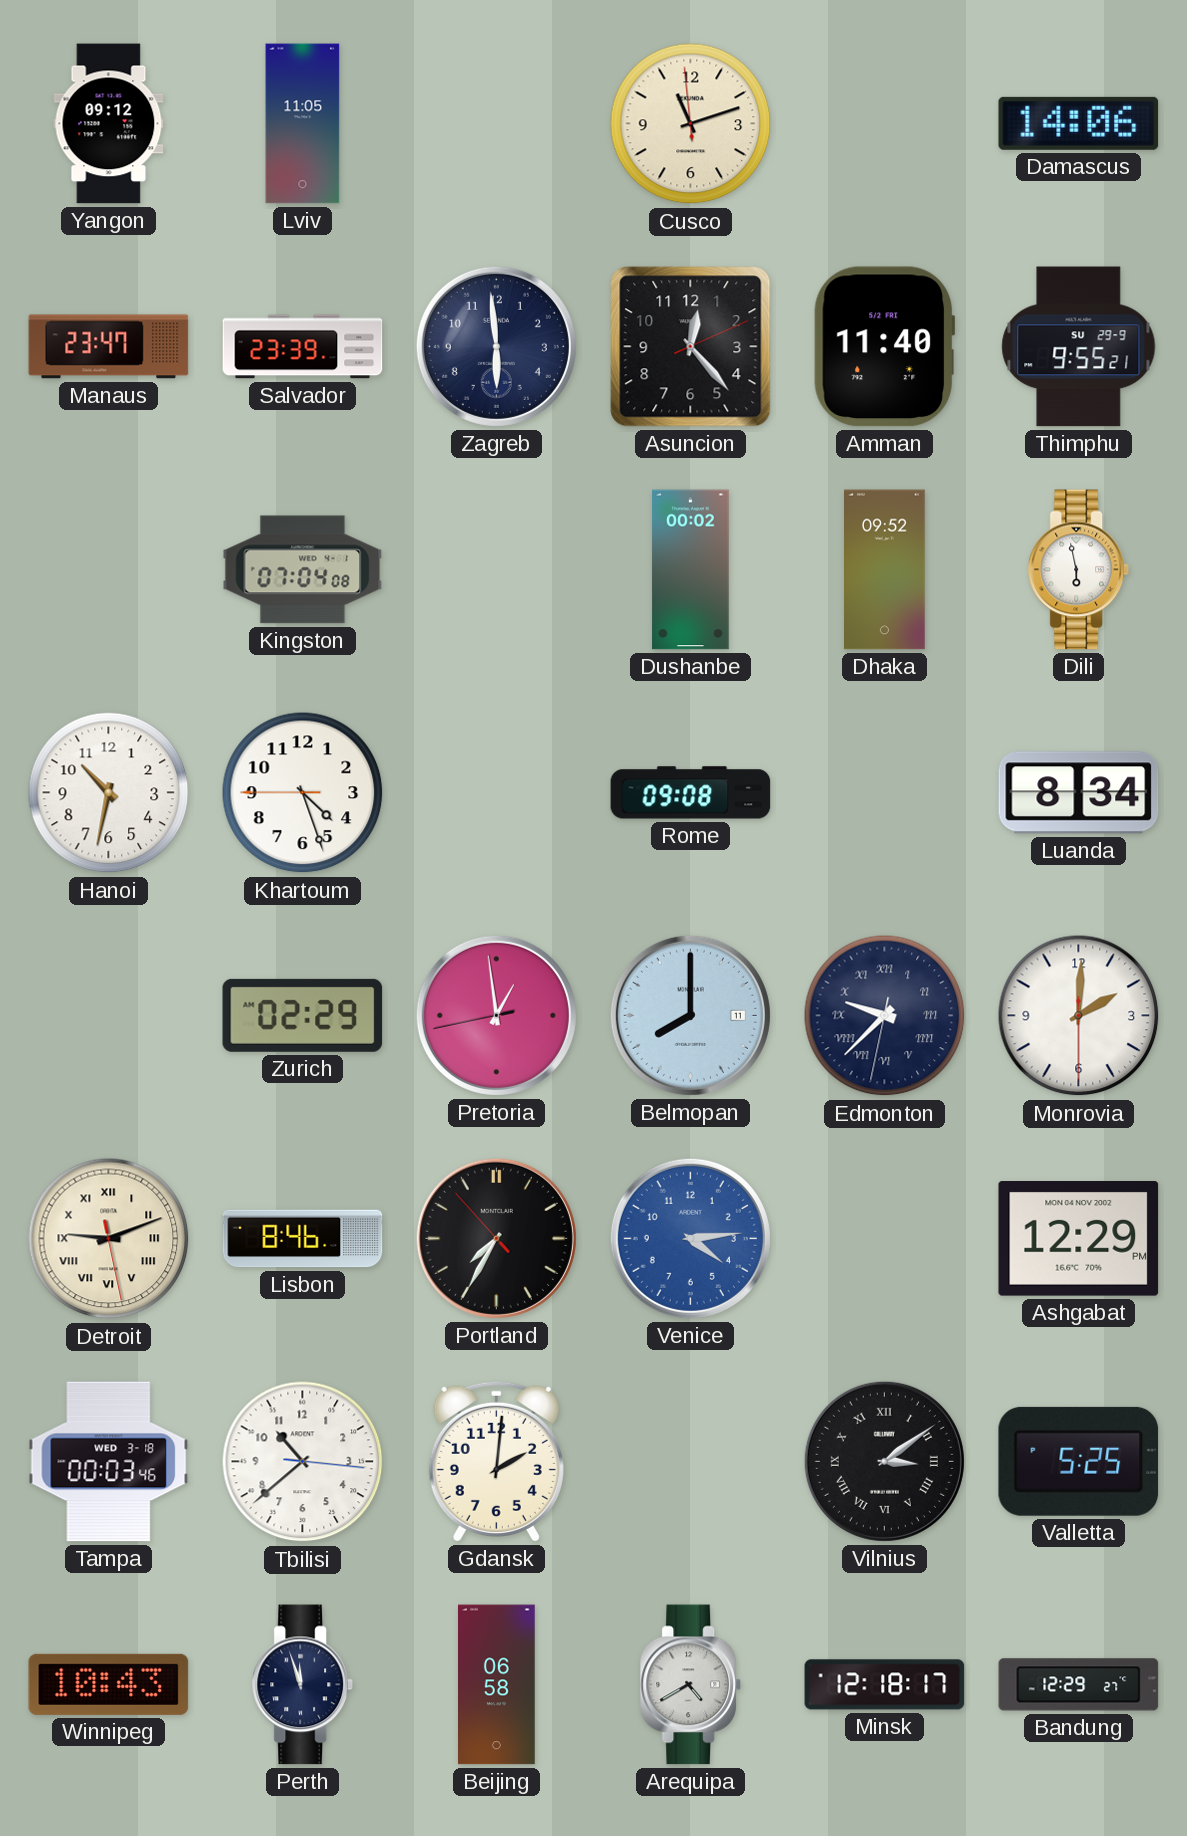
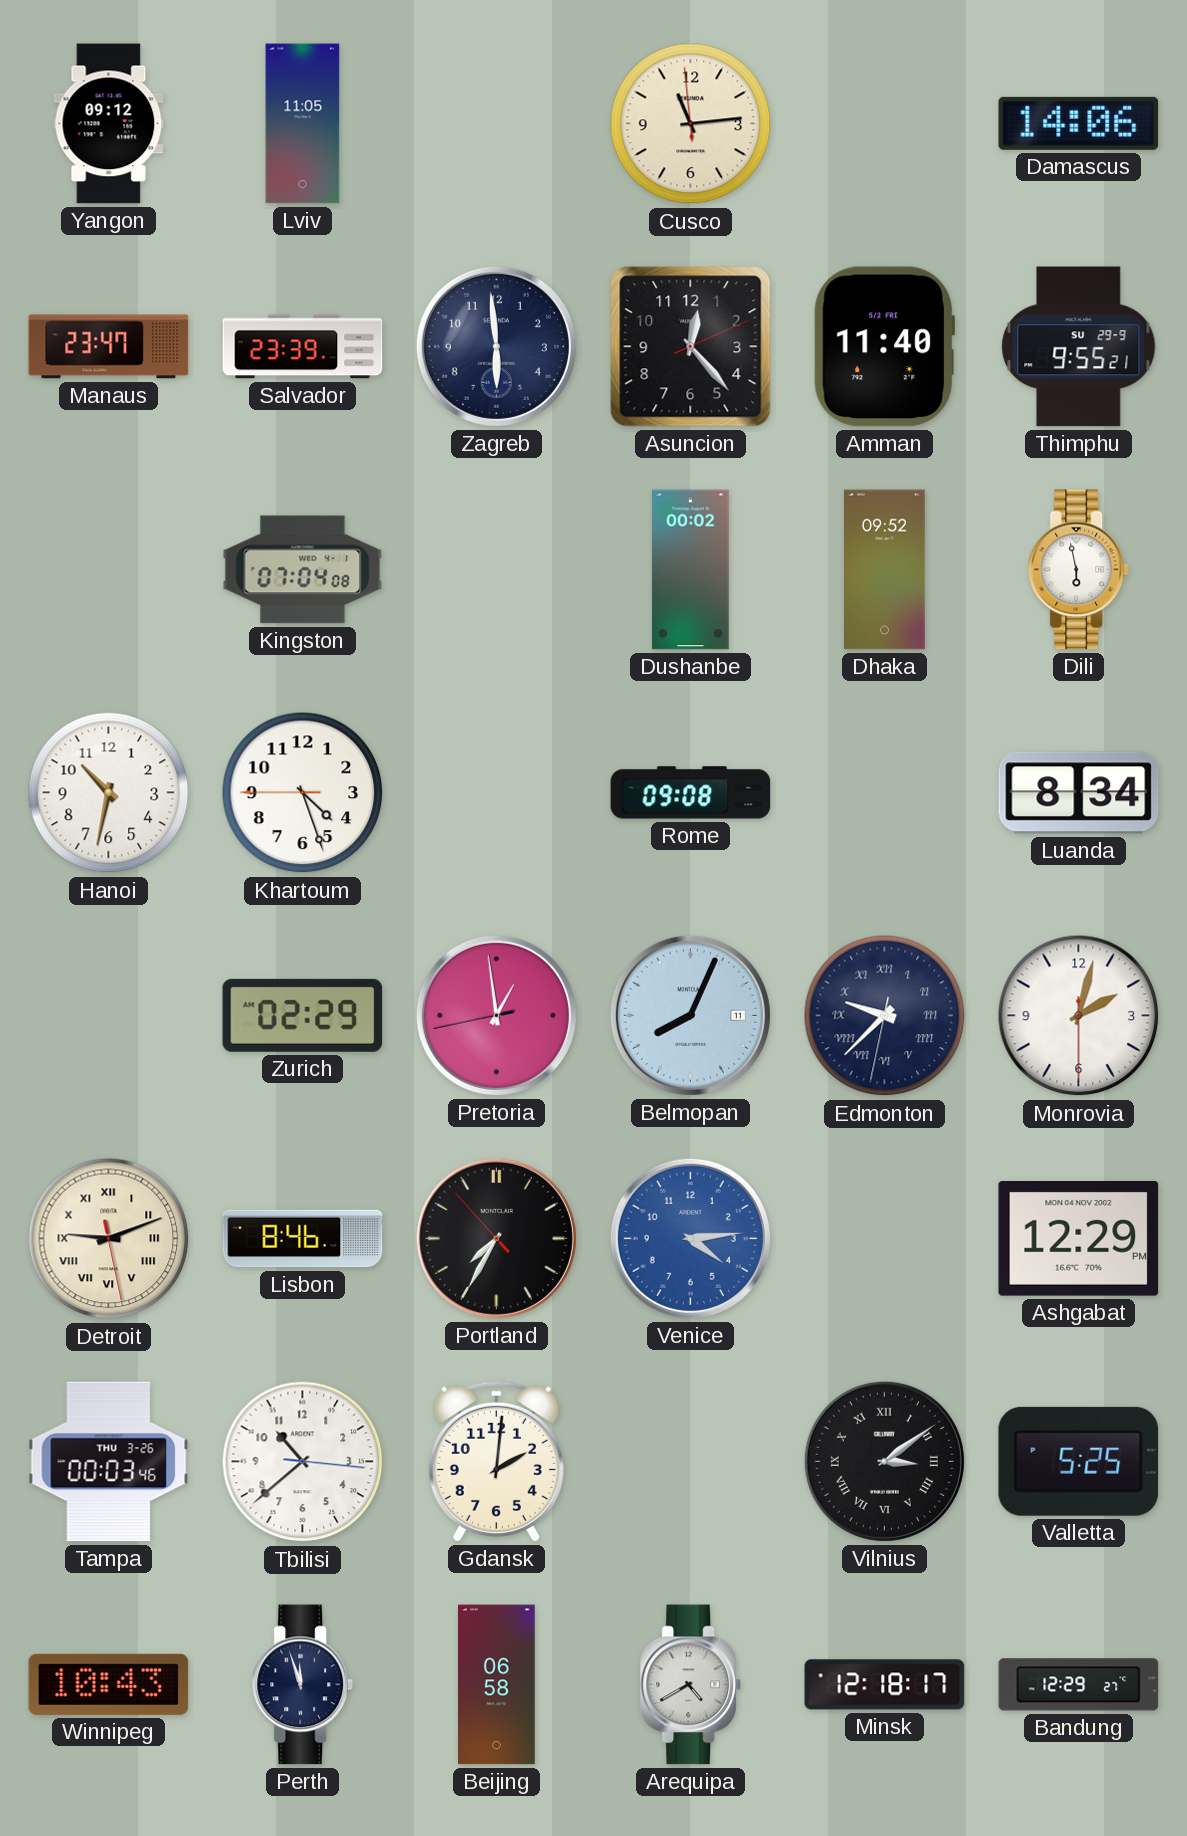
Cusco: 11:11 -> 11:13 (691, 124)
Belmopan: 8:00 -> 8:04 (690, 1015)
Monrovia: 2:00 -> 2:02 (1079, 1016)
Tampa date: WED 3-18 -> THU 3-26 (109, 1462)
